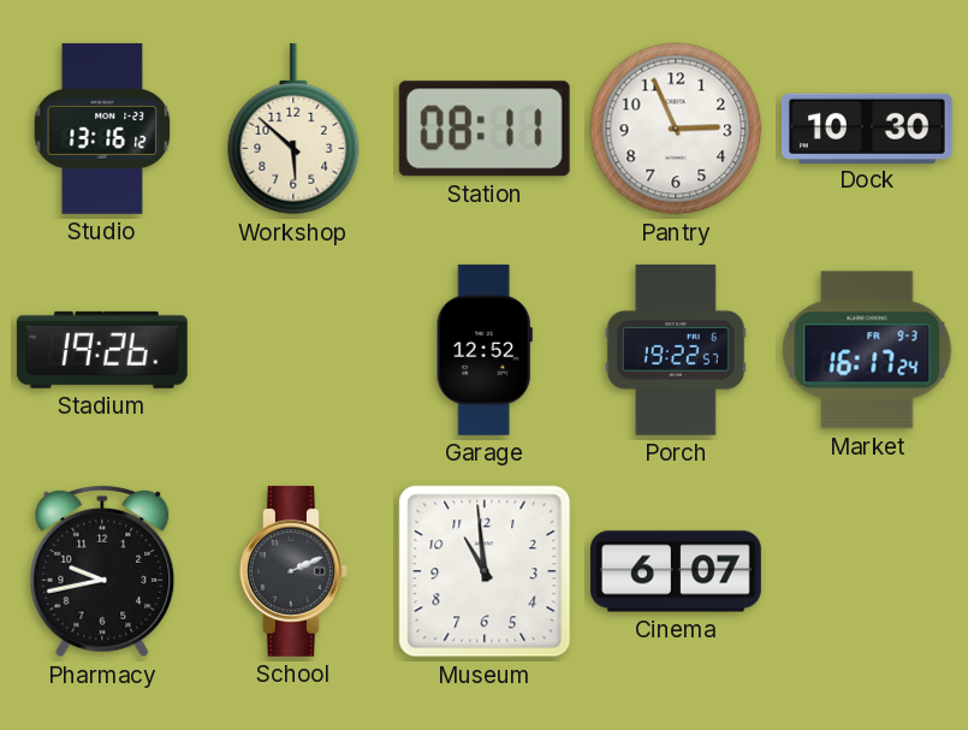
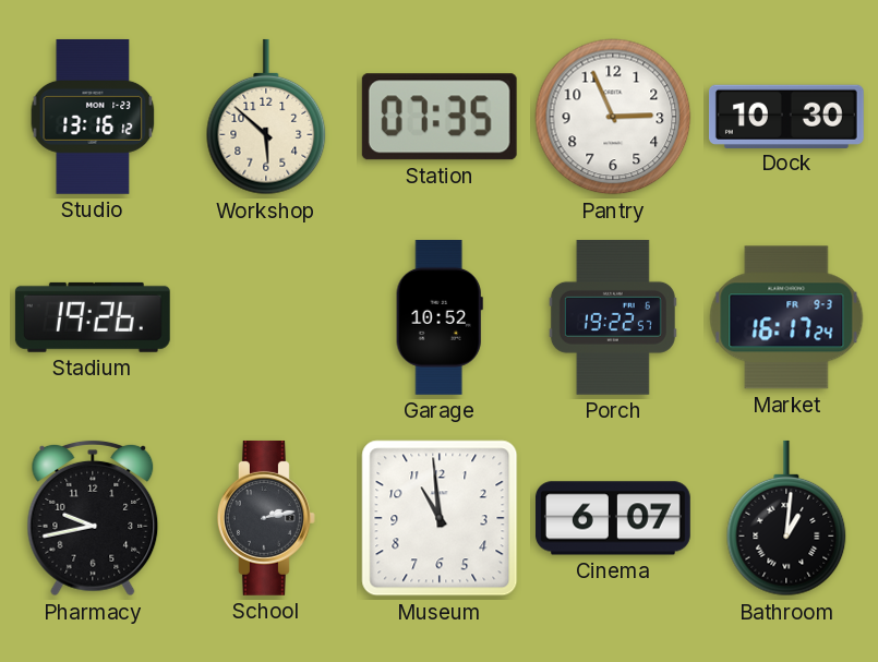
Station: 08:11 -> 07:35 (440, 117)
Garage: 12:52 -> 10:52 (440, 317)
School: 2:11 -> 2:13 (266, 518)
Bathroom: none -> 1:01 (786, 518)
